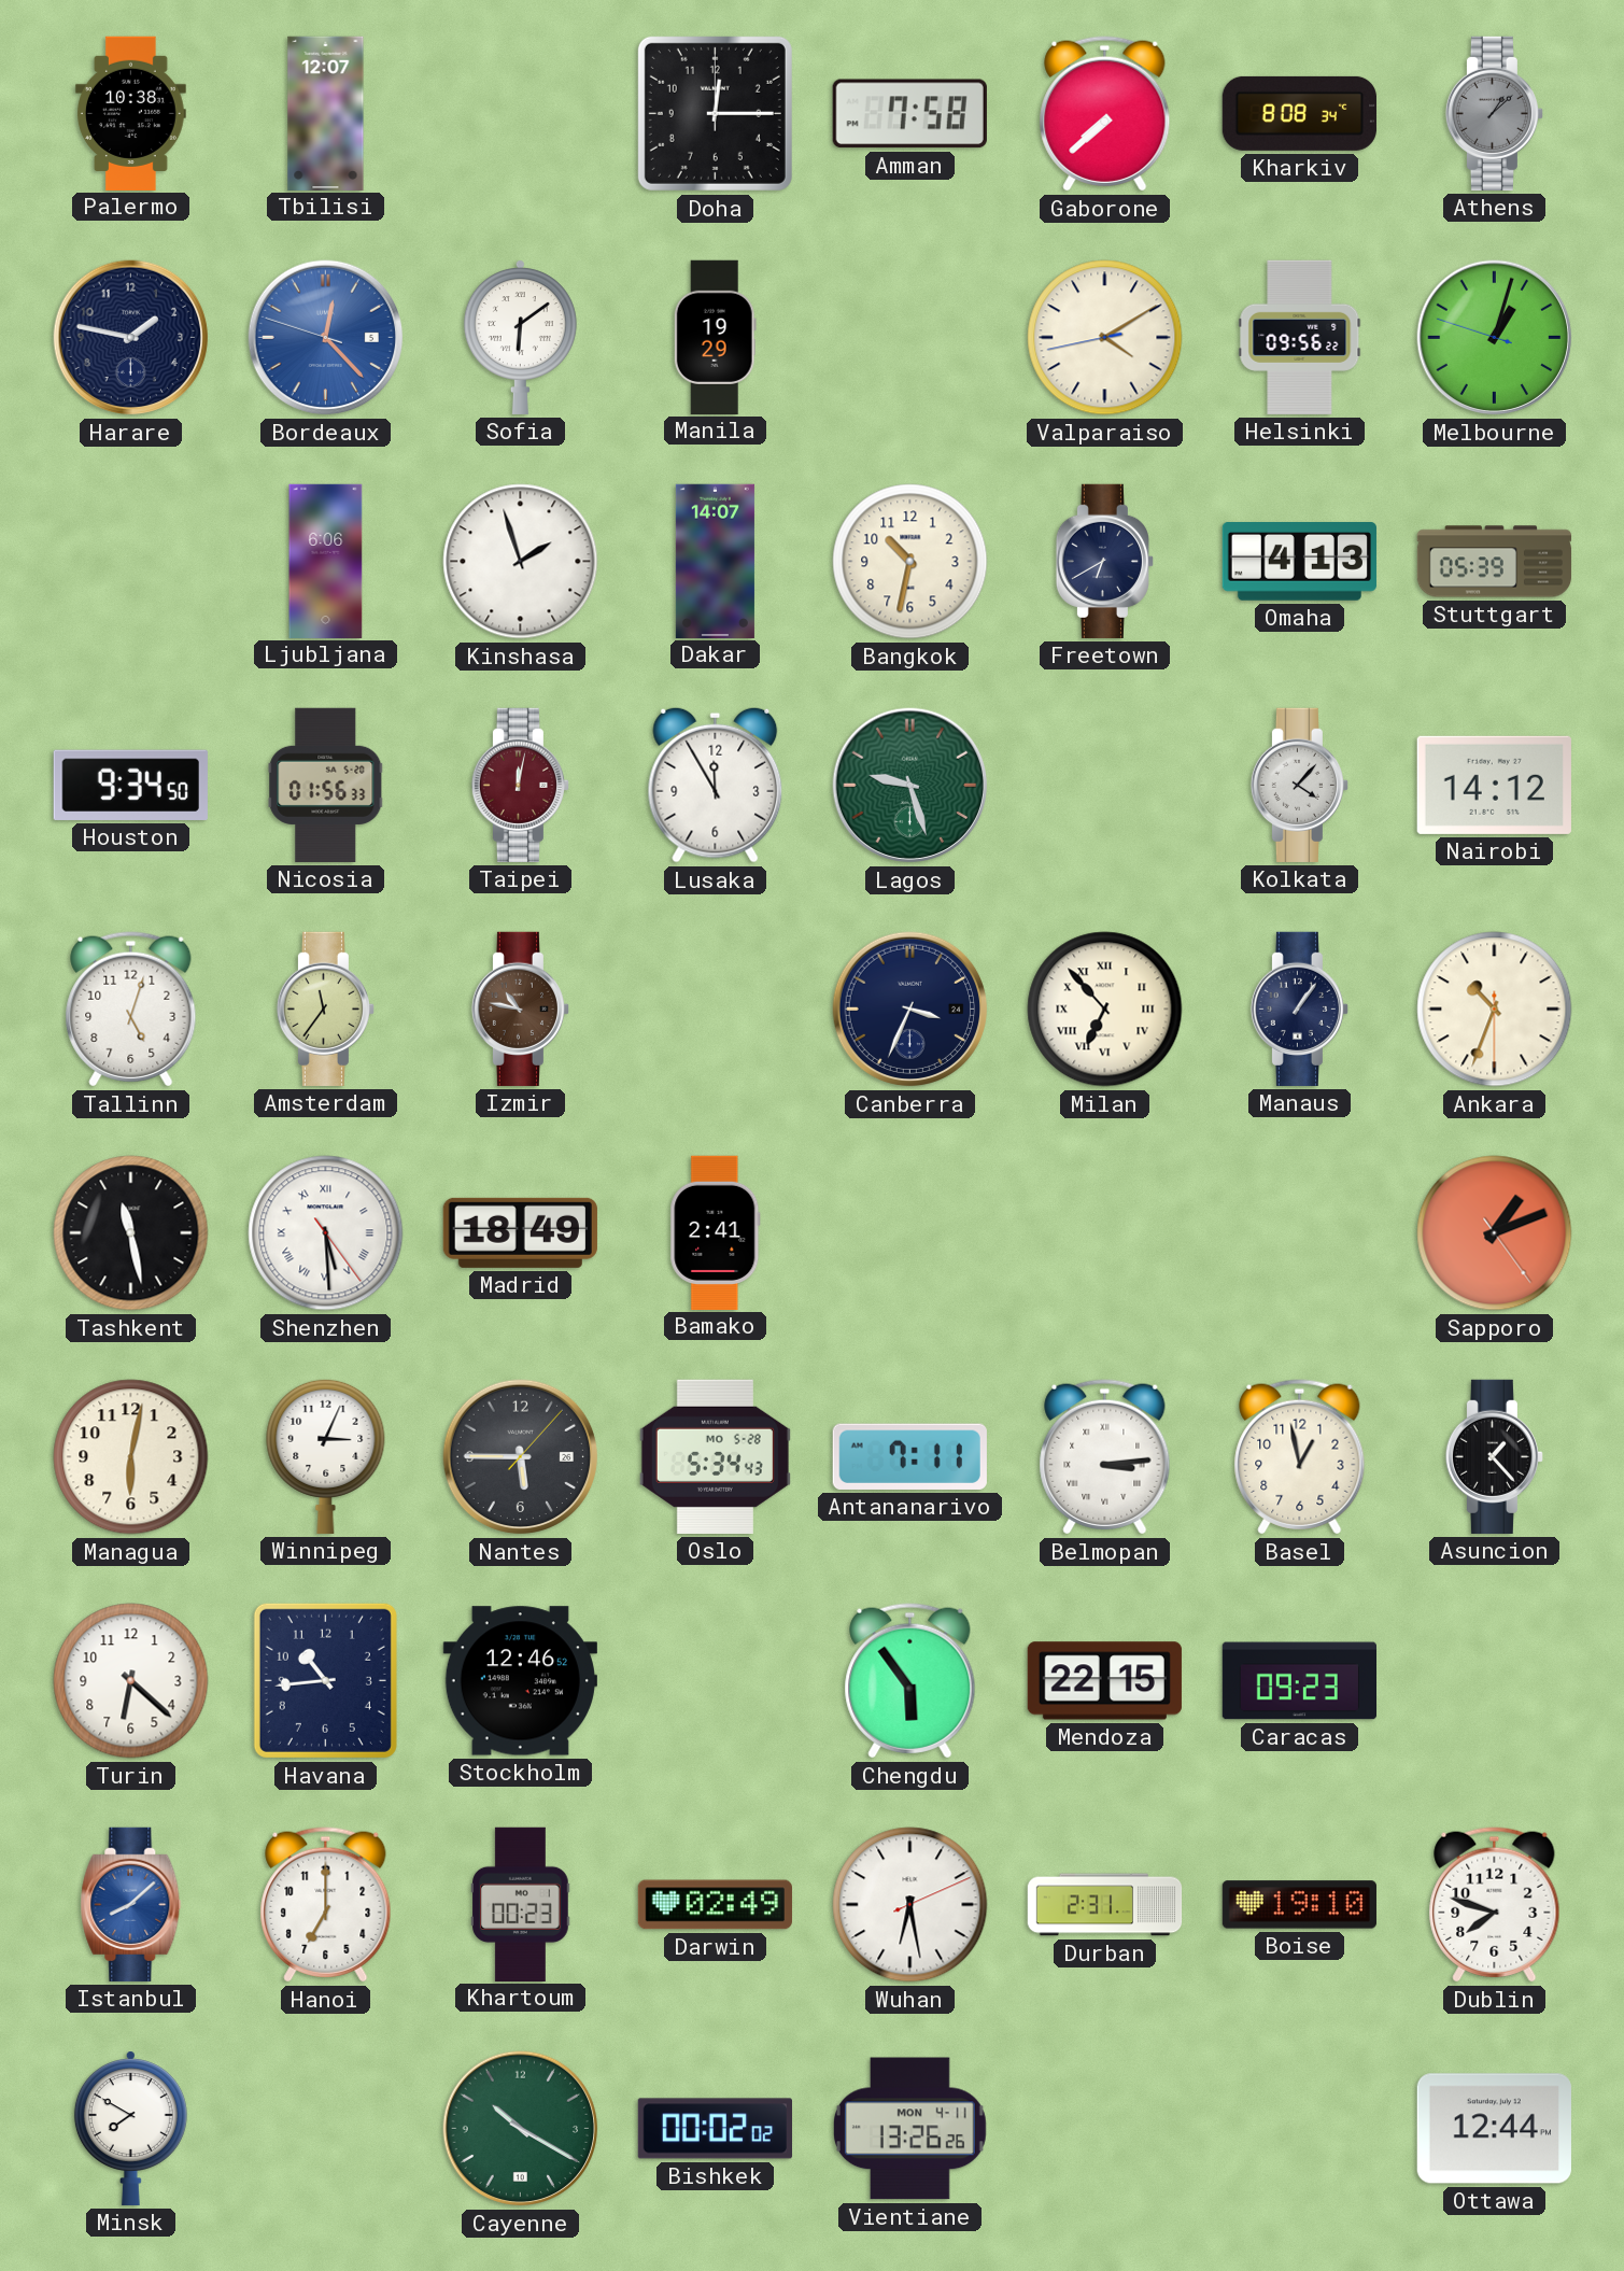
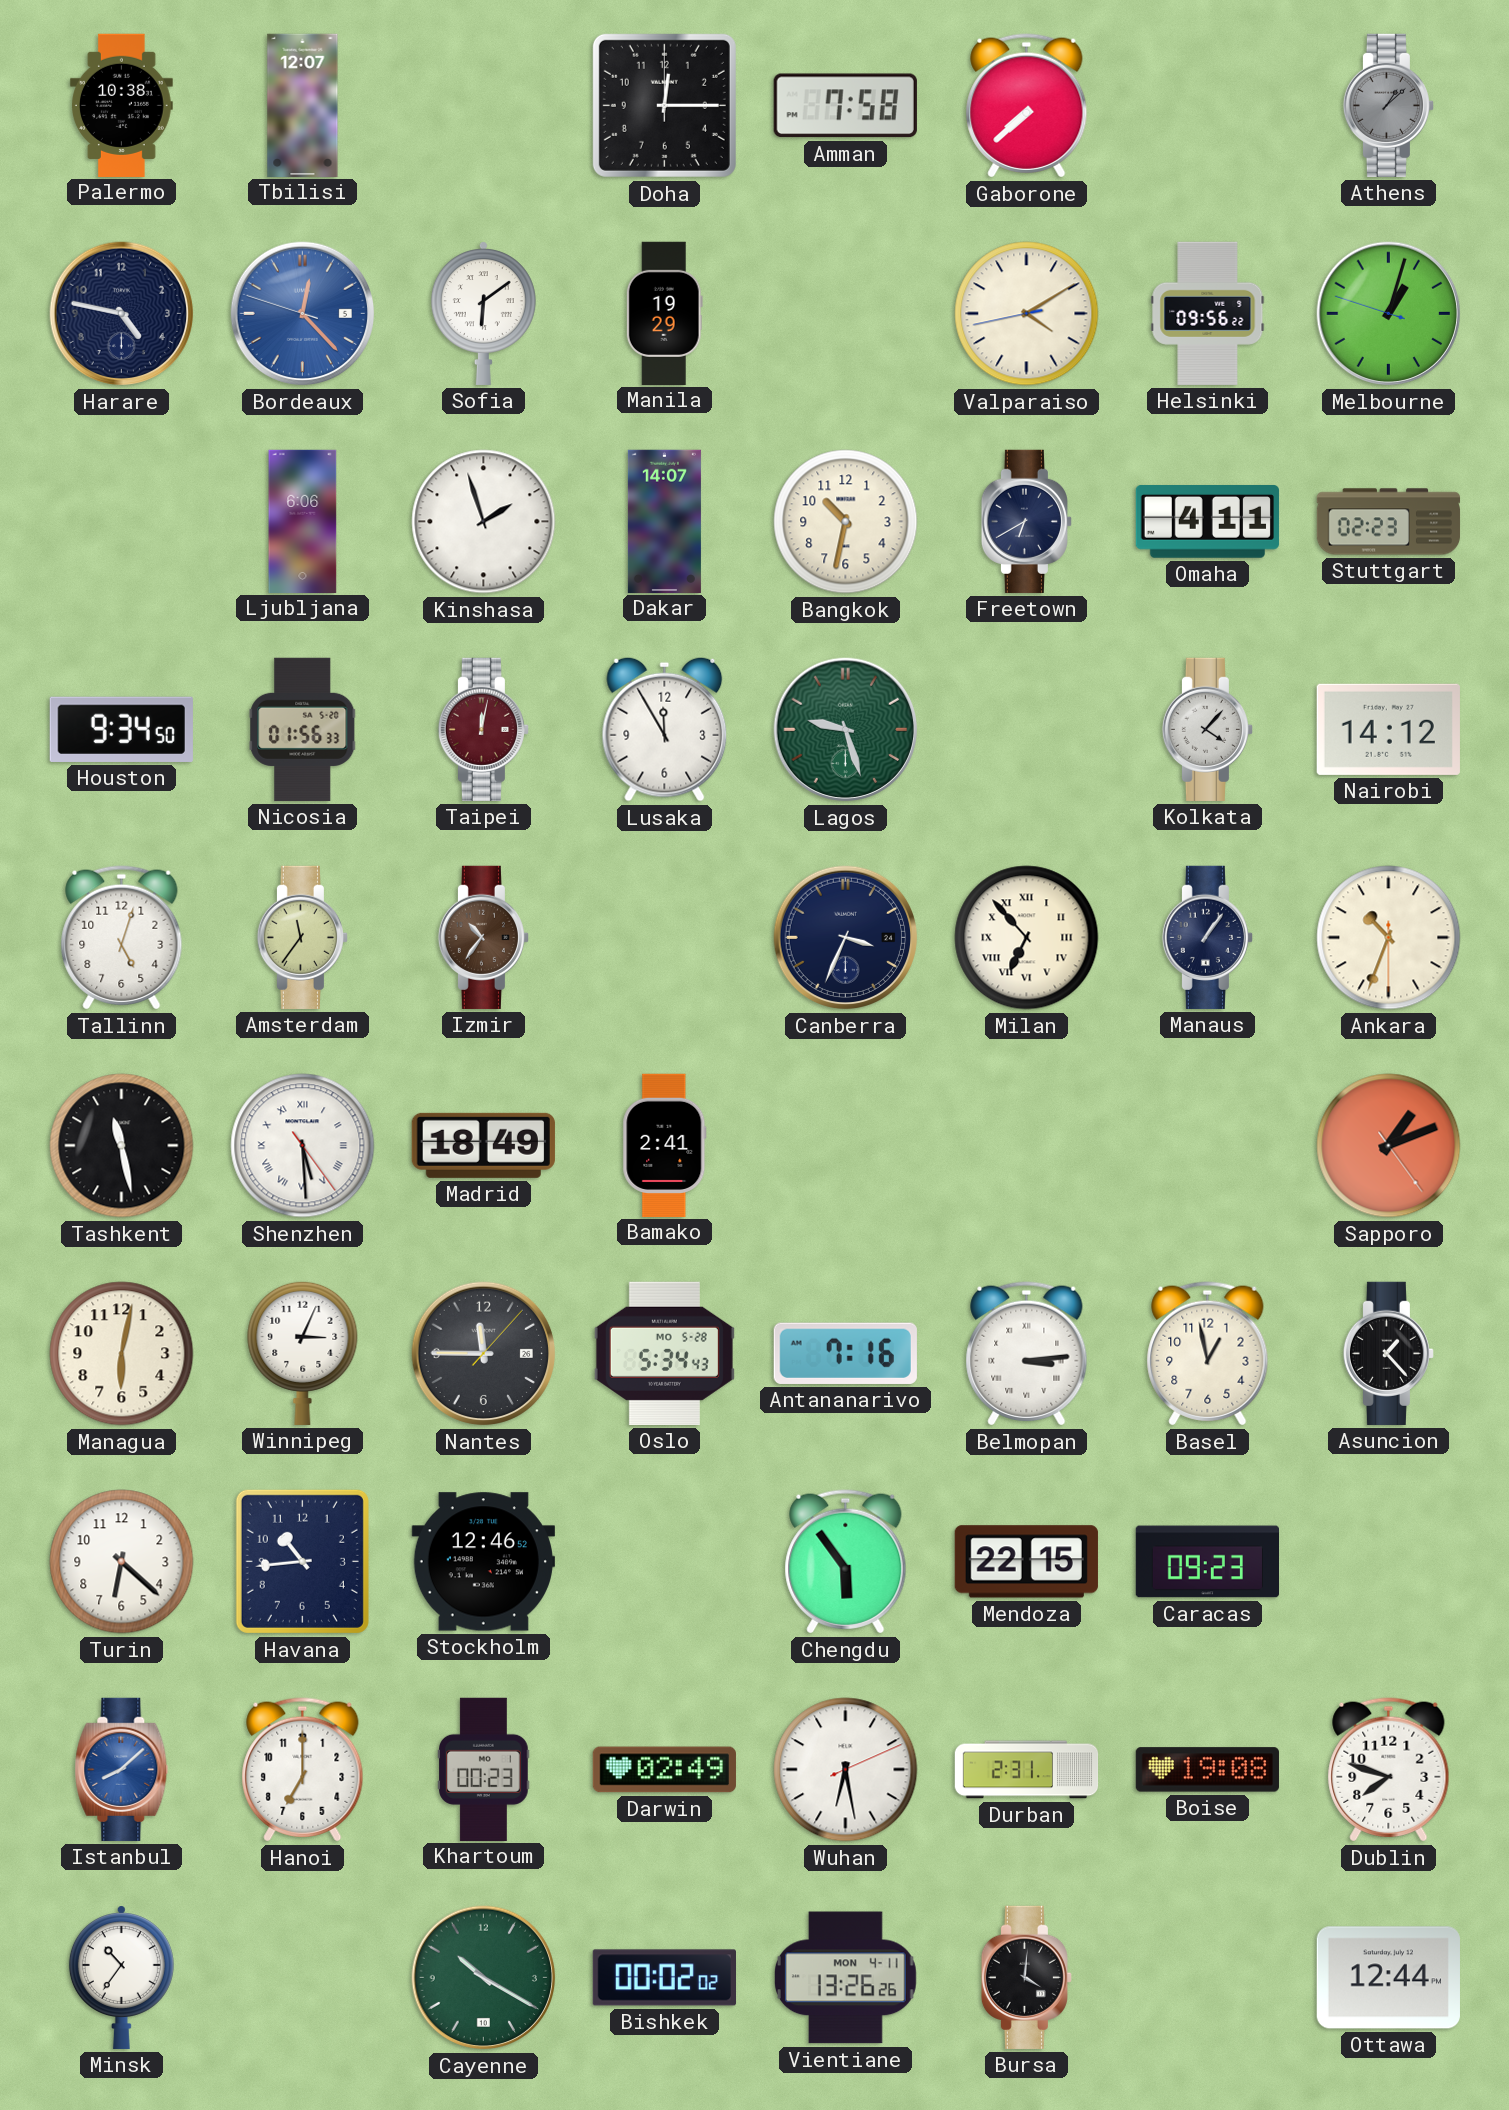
Kharkiv: 8:08 -> none (1299, 113)
Harare: 1:47 -> 4:47 (122, 314)
Omaha: 4:13 -> 4:11 (1207, 522)
Stuttgart: 05:39 -> 02:23 (1389, 522)
Izmir: 10:47 -> 10:36 (483, 937)
Nantes: 5:45 -> 11:45 (484, 1354)
Antananarivo: 7:11 -> 7:16 (845, 1353)
Boise: 19:10 -> 19:08 (1207, 1770)
Minsk: 7:50 -> 10:36 (121, 1977)
Bursa: none -> 4:01 (1026, 1977)
